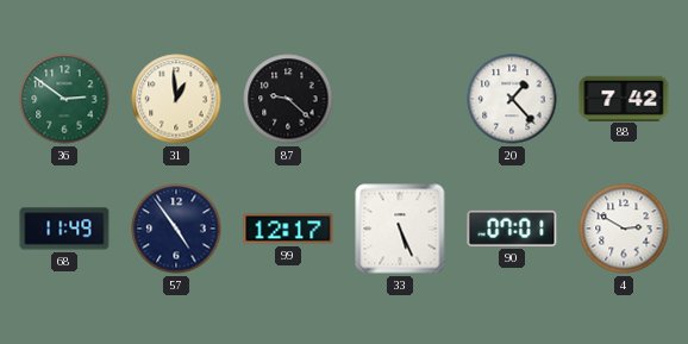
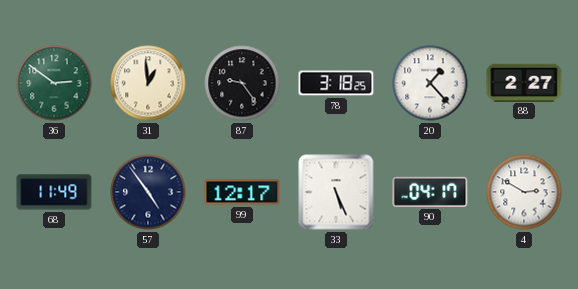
87: 9:22 -> 9:24 (242, 83)
78: none -> 3:18 (336, 83)
88: 7:42 -> 2:27 (524, 82)
90: 07:01 -> 04:17 (430, 192)
